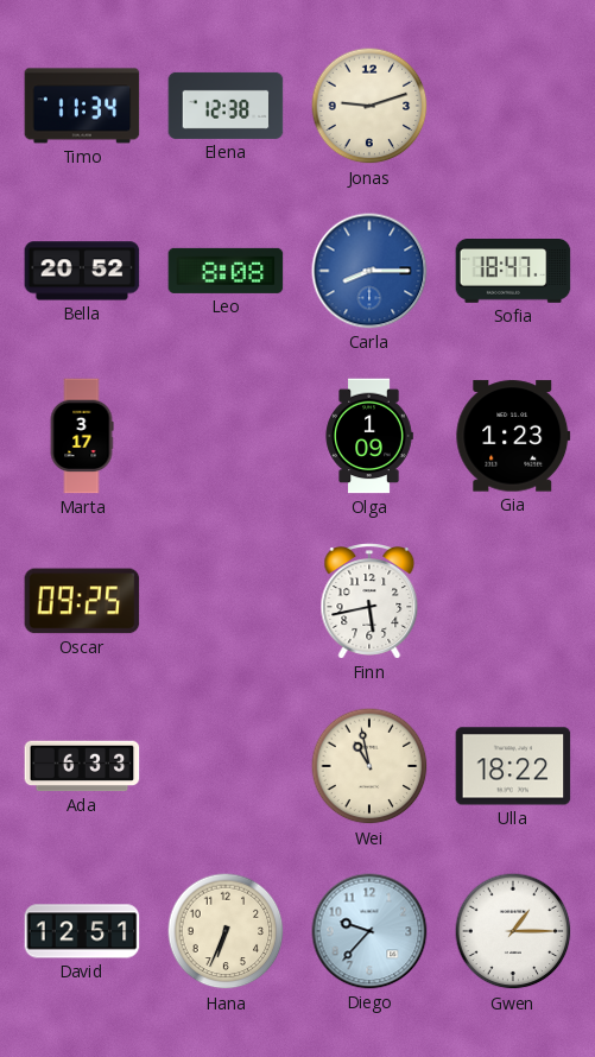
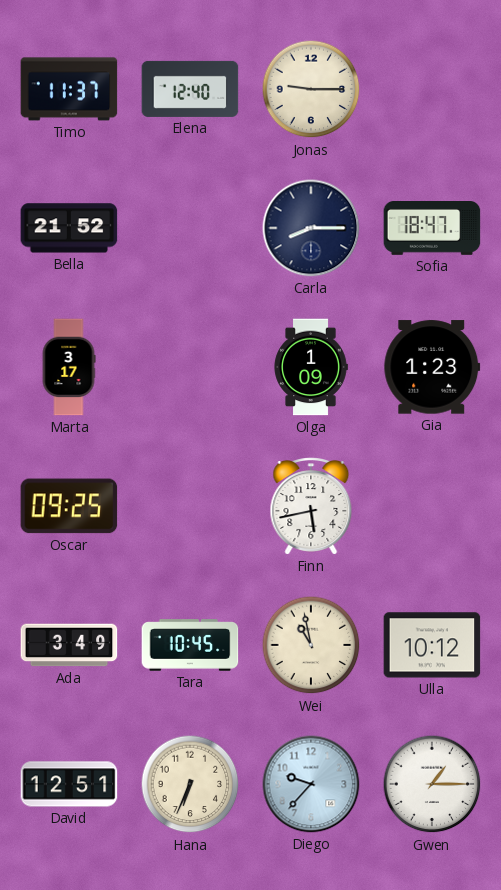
Timo: 11:34 -> 11:37 (69, 89)
Elena: 12:38 -> 12:40 (190, 89)
Jonas: 9:12 -> 9:15 (311, 89)
Bella: 20:52 -> 21:52 (69, 228)
Leo: 8:08 -> none (226, 271)
Carla dial: blue -> navy (311, 228)
Ada: 6:33 -> 3:49 (69, 645)
Tara: none -> 10:45 (190, 645)
Ulla: 18:22 -> 10:12 (432, 645)
